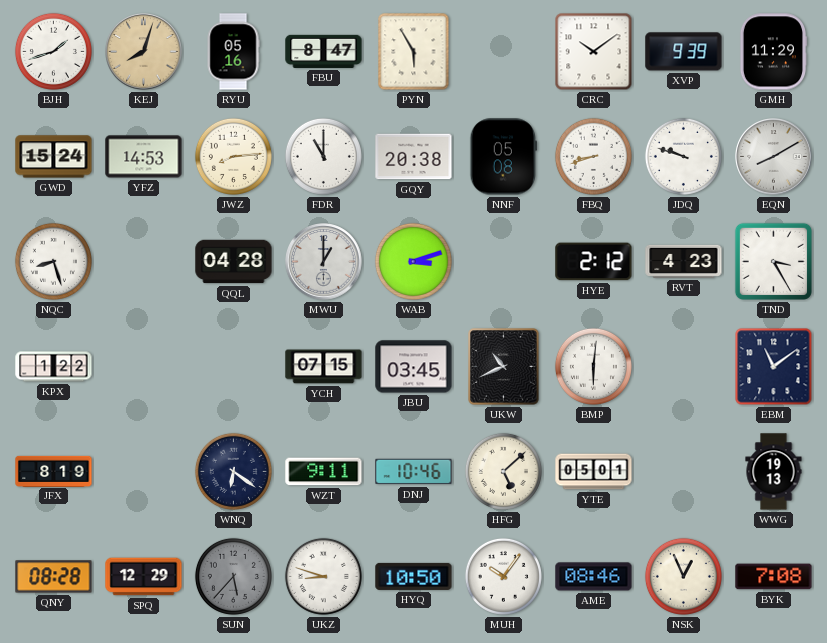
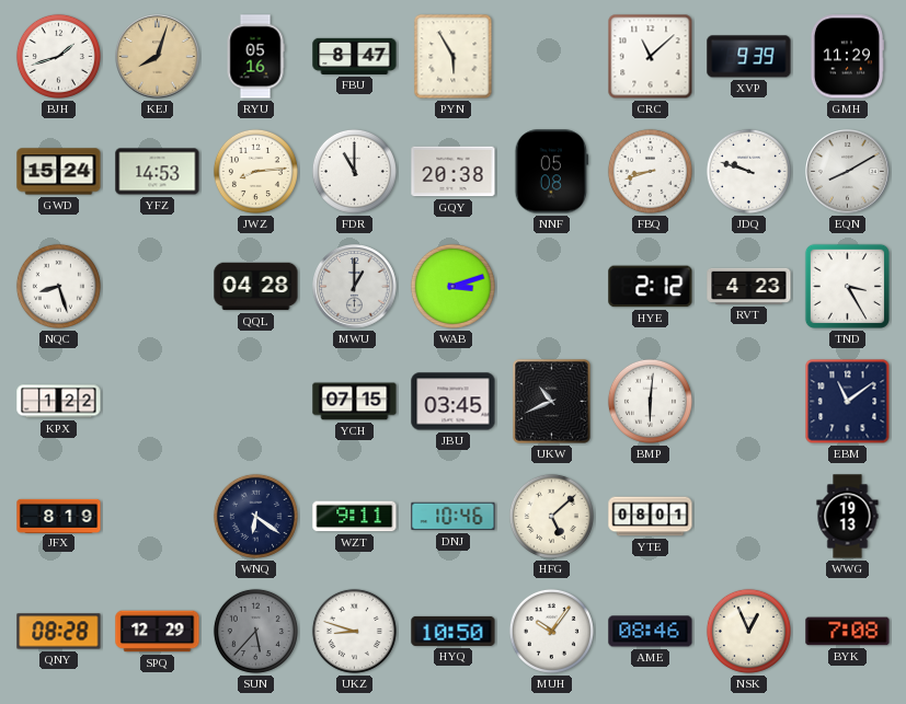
CRC: 10:09 -> 11:08 (651, 57)
YTE: 05:01 -> 08:01 (651, 517)
